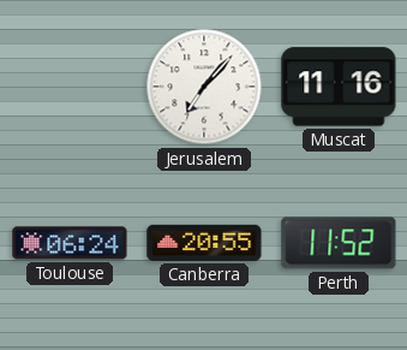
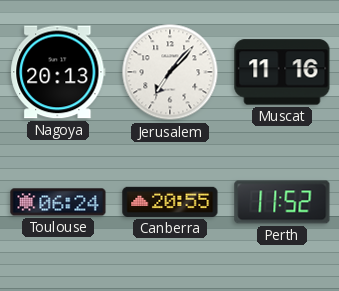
Nagoya: none -> 20:13 (58, 72)
